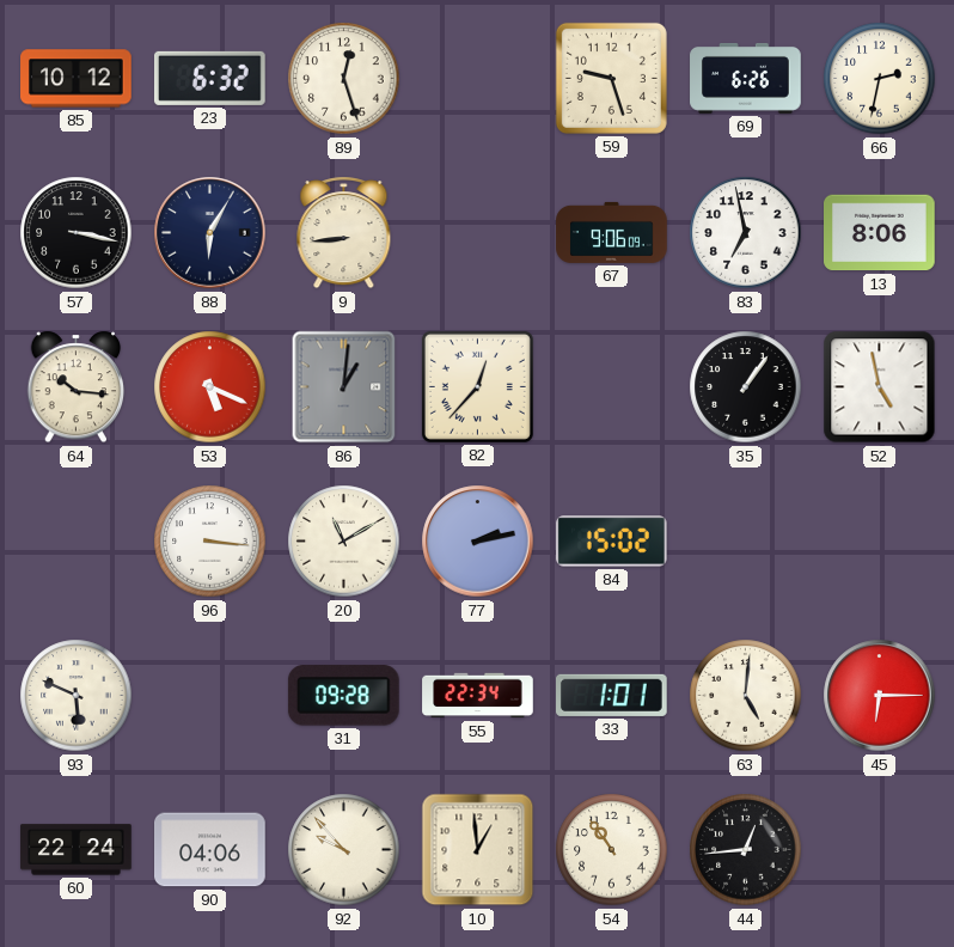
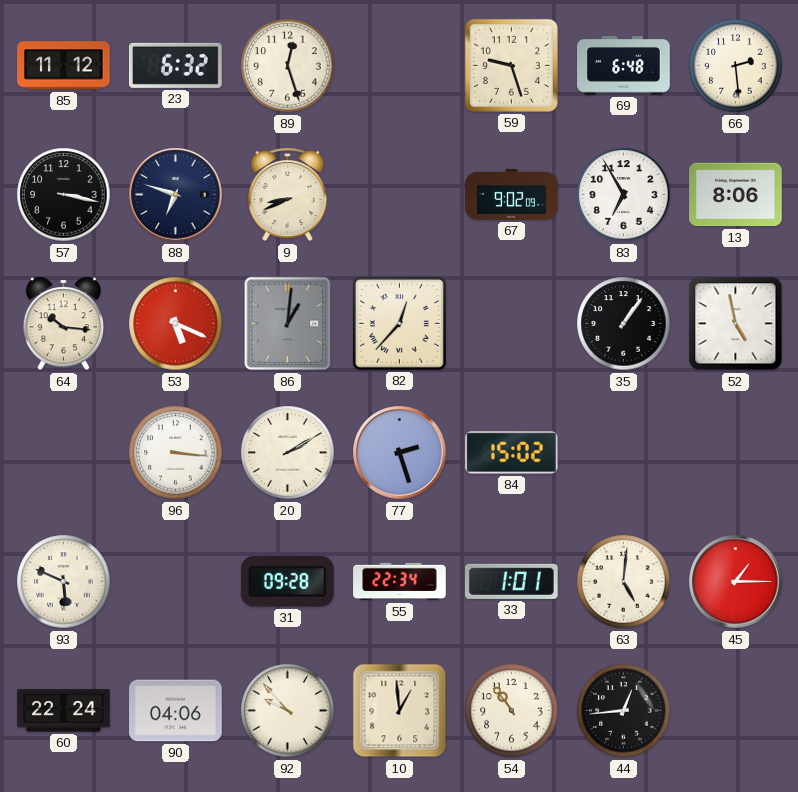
85: 10:12 -> 11:12 (64, 66)
69: 6:26 -> 6:48 (624, 65)
66: 2:32 -> 2:29 (736, 66)
88: 6:05 -> 6:48 (176, 195)
9: 8:44 -> 8:41 (288, 195)
67: 9:06 -> 9:02 (512, 194)
83: 6:58 -> 6:55 (624, 195)
20: 11:10 -> 2:10 (288, 453)
77: 2:13 -> 2:27 (400, 453)
45: 6:15 -> 1:15 (736, 582)
